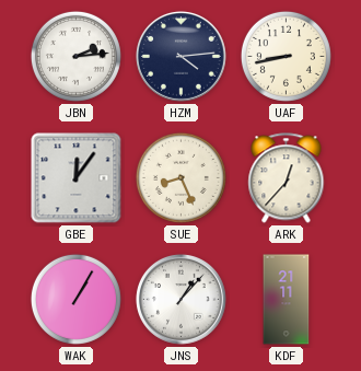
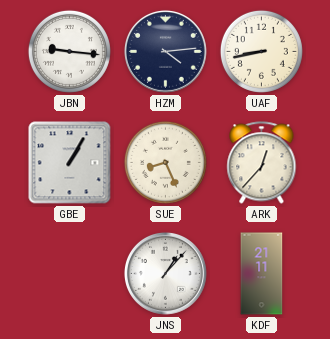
JBN: 2:14 -> 9:16 (69, 51)
GBE: 12:06 -> 1:05 (70, 163)
WAK: 1:05 -> none (75, 299)
